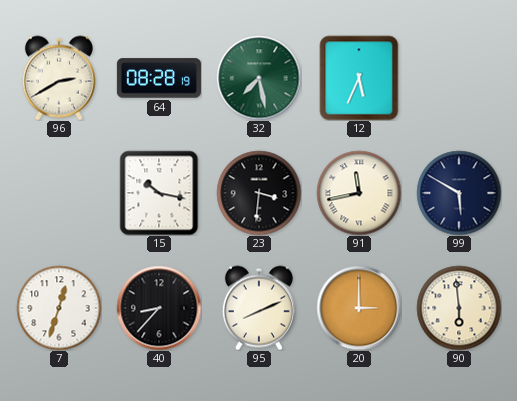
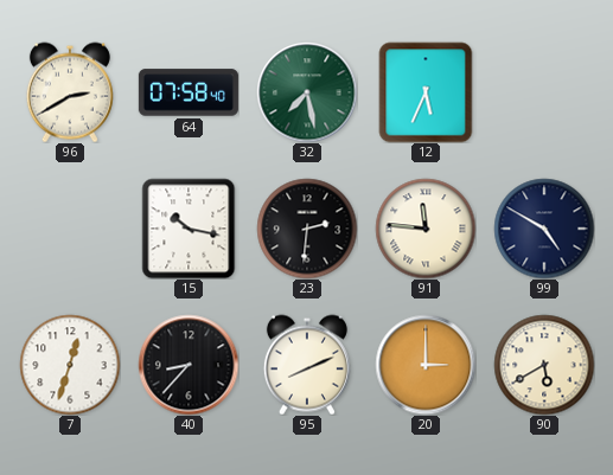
64: 08:28 -> 07:58 (189, 92)
23: 3:31 -> 2:31 (307, 229)
91: 11:43 -> 11:46 (426, 229)
99: 5:50 -> 4:50 (544, 229)
90: 5:59 -> 5:40 (544, 365)
